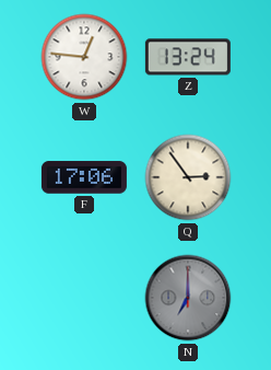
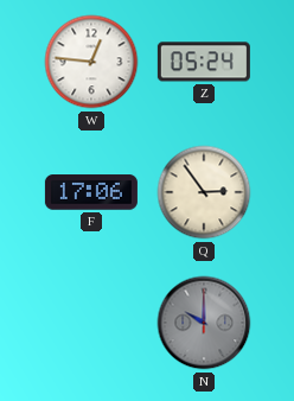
Z: 13:24 -> 05:24 (204, 62)
N: 7:00 -> 10:00 (204, 323)
